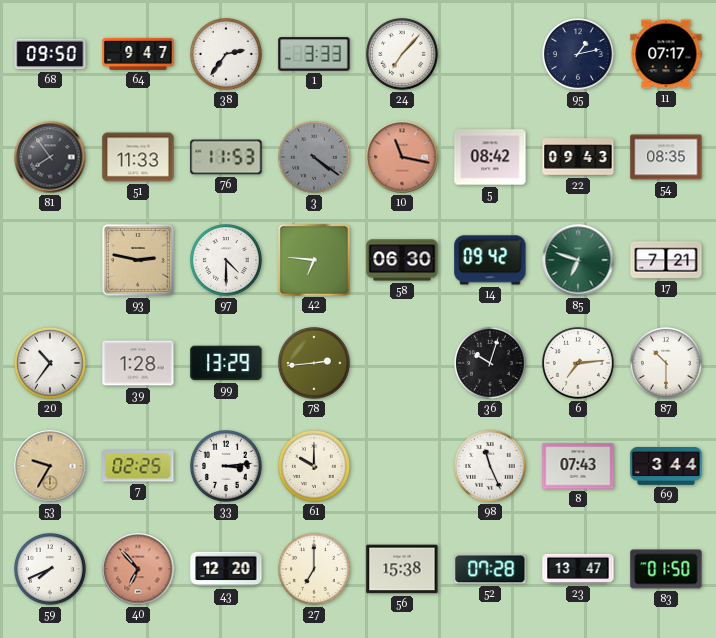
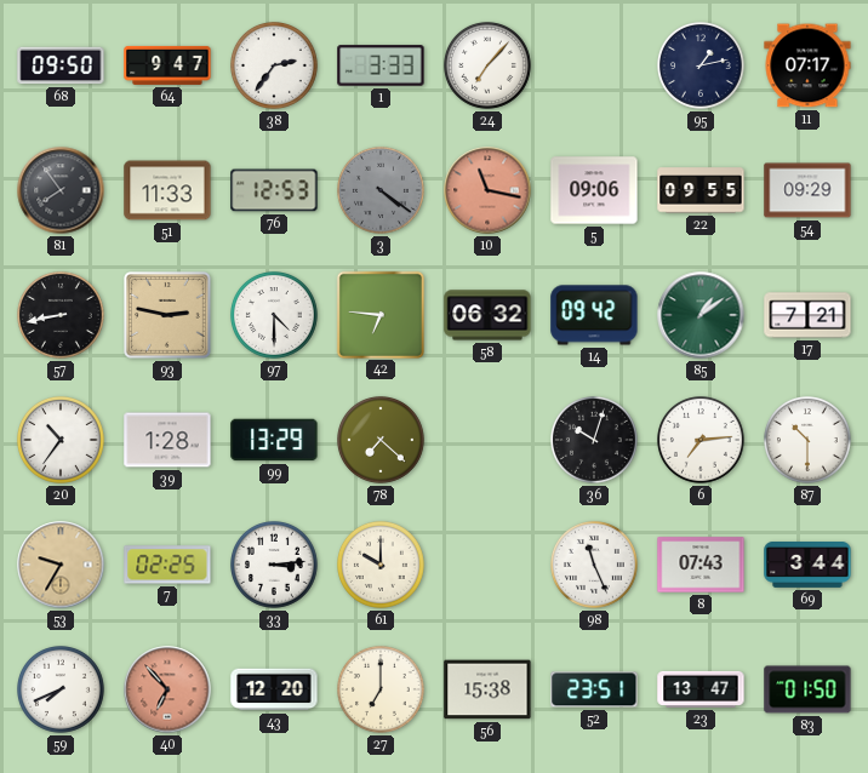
76: 11:53 -> 12:53 (274, 190)
5: 08:42 -> 09:06 (594, 190)
22: 09:43 -> 09:55 (701, 190)
54: 08:35 -> 09:29 (807, 190)
57: none -> 8:43 (62, 316)
58: 06:30 -> 06:32 (487, 315)
85: 6:48 -> 1:09 (701, 315)
78: 2:44 -> 7:22 (382, 441)
52: 07:28 -> 23:51 (594, 689)
